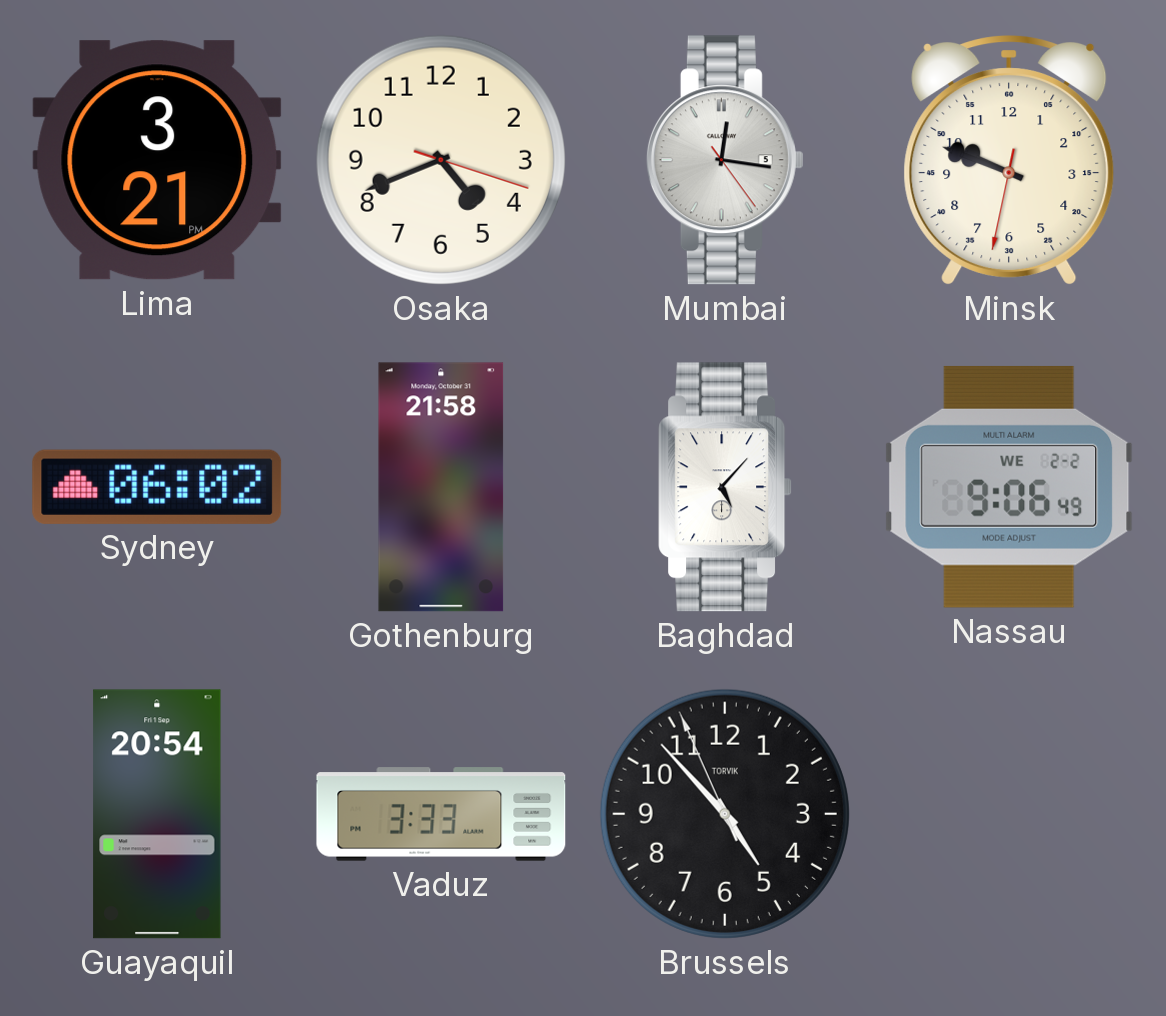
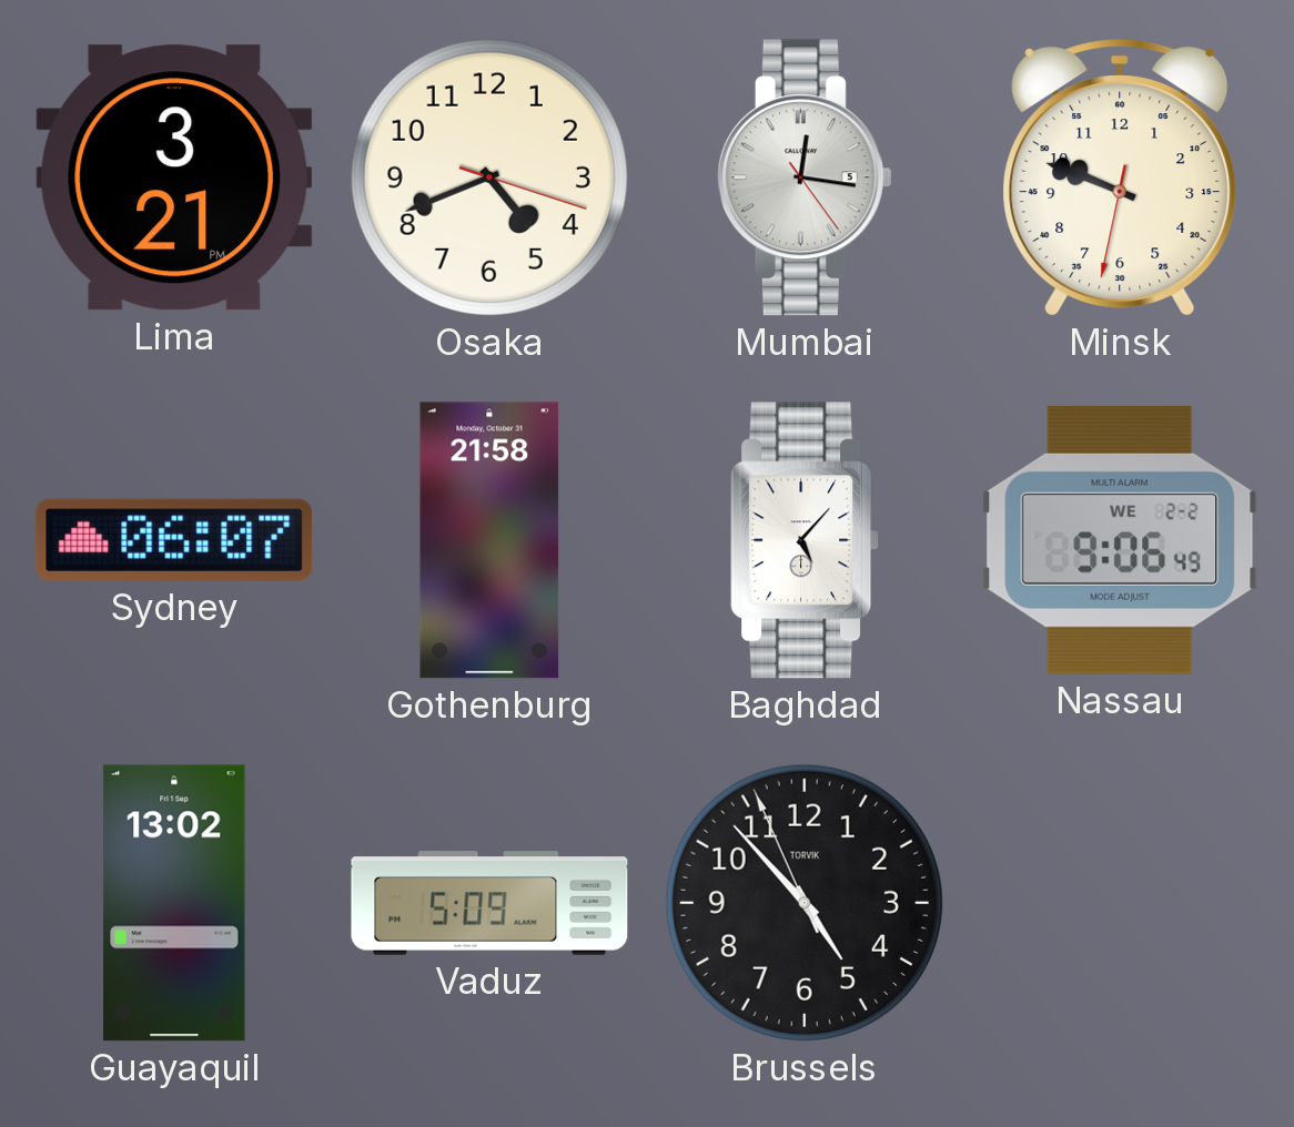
Sydney: 06:02 -> 06:07 (174, 540)
Guayaquil: 20:54 -> 13:02 (174, 903)
Vaduz: 3:33 -> 5:09 (489, 903)
